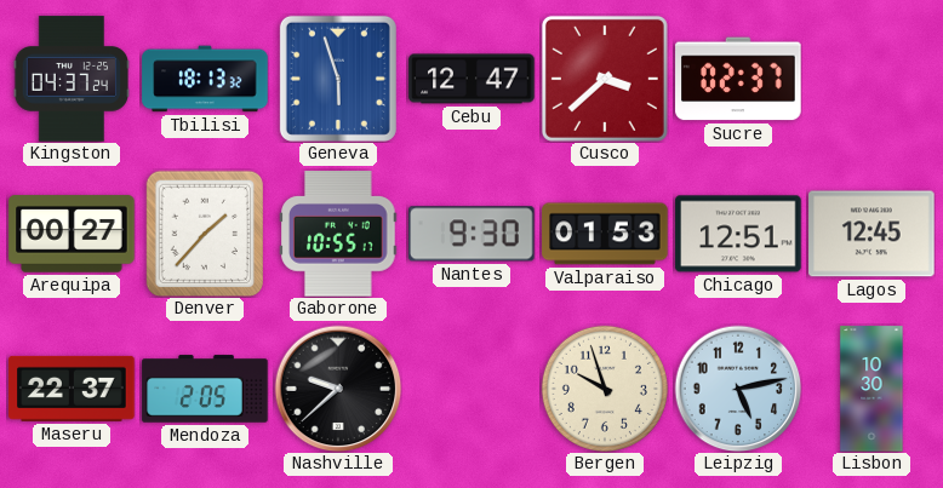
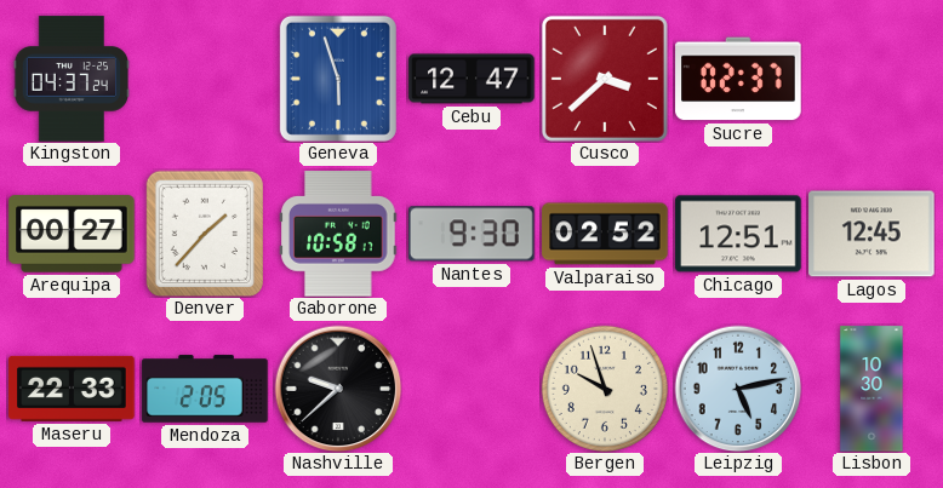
Tbilisi: 18:13 -> none (205, 79)
Gaborone: 10:55 -> 10:58 (338, 234)
Valparaiso: 01:53 -> 02:52 (605, 234)
Maseru: 22:37 -> 22:33 (72, 389)
